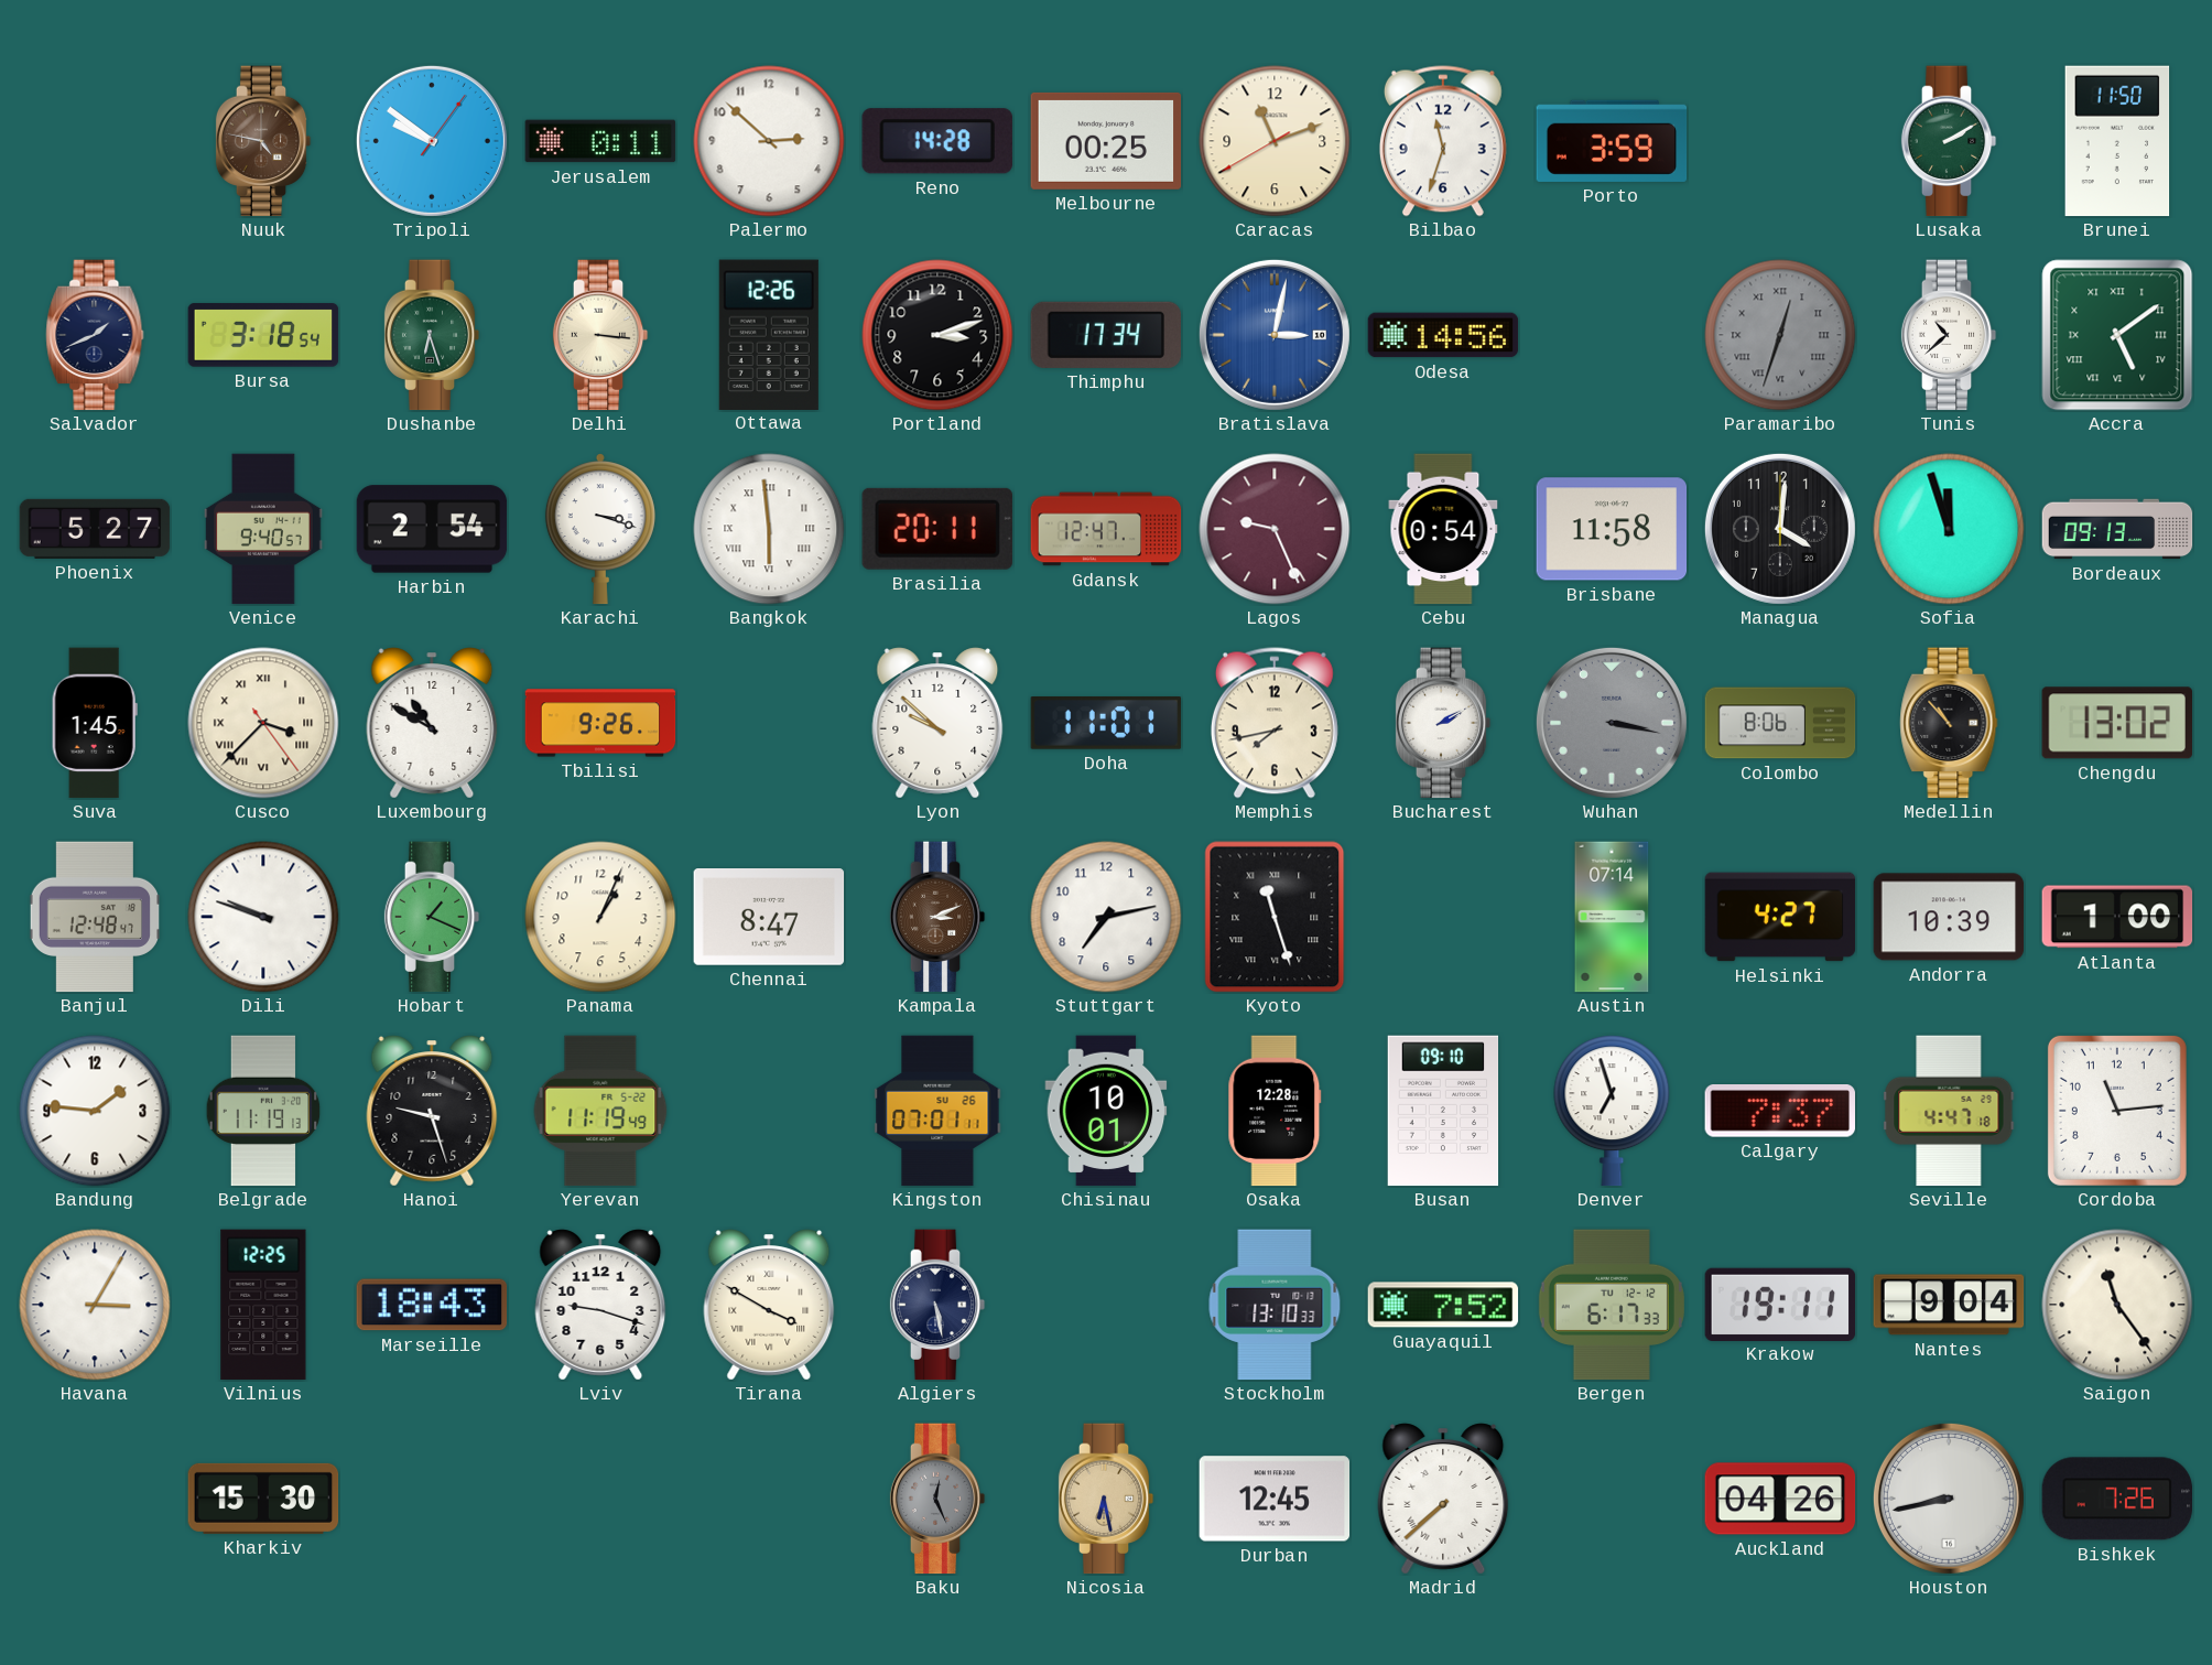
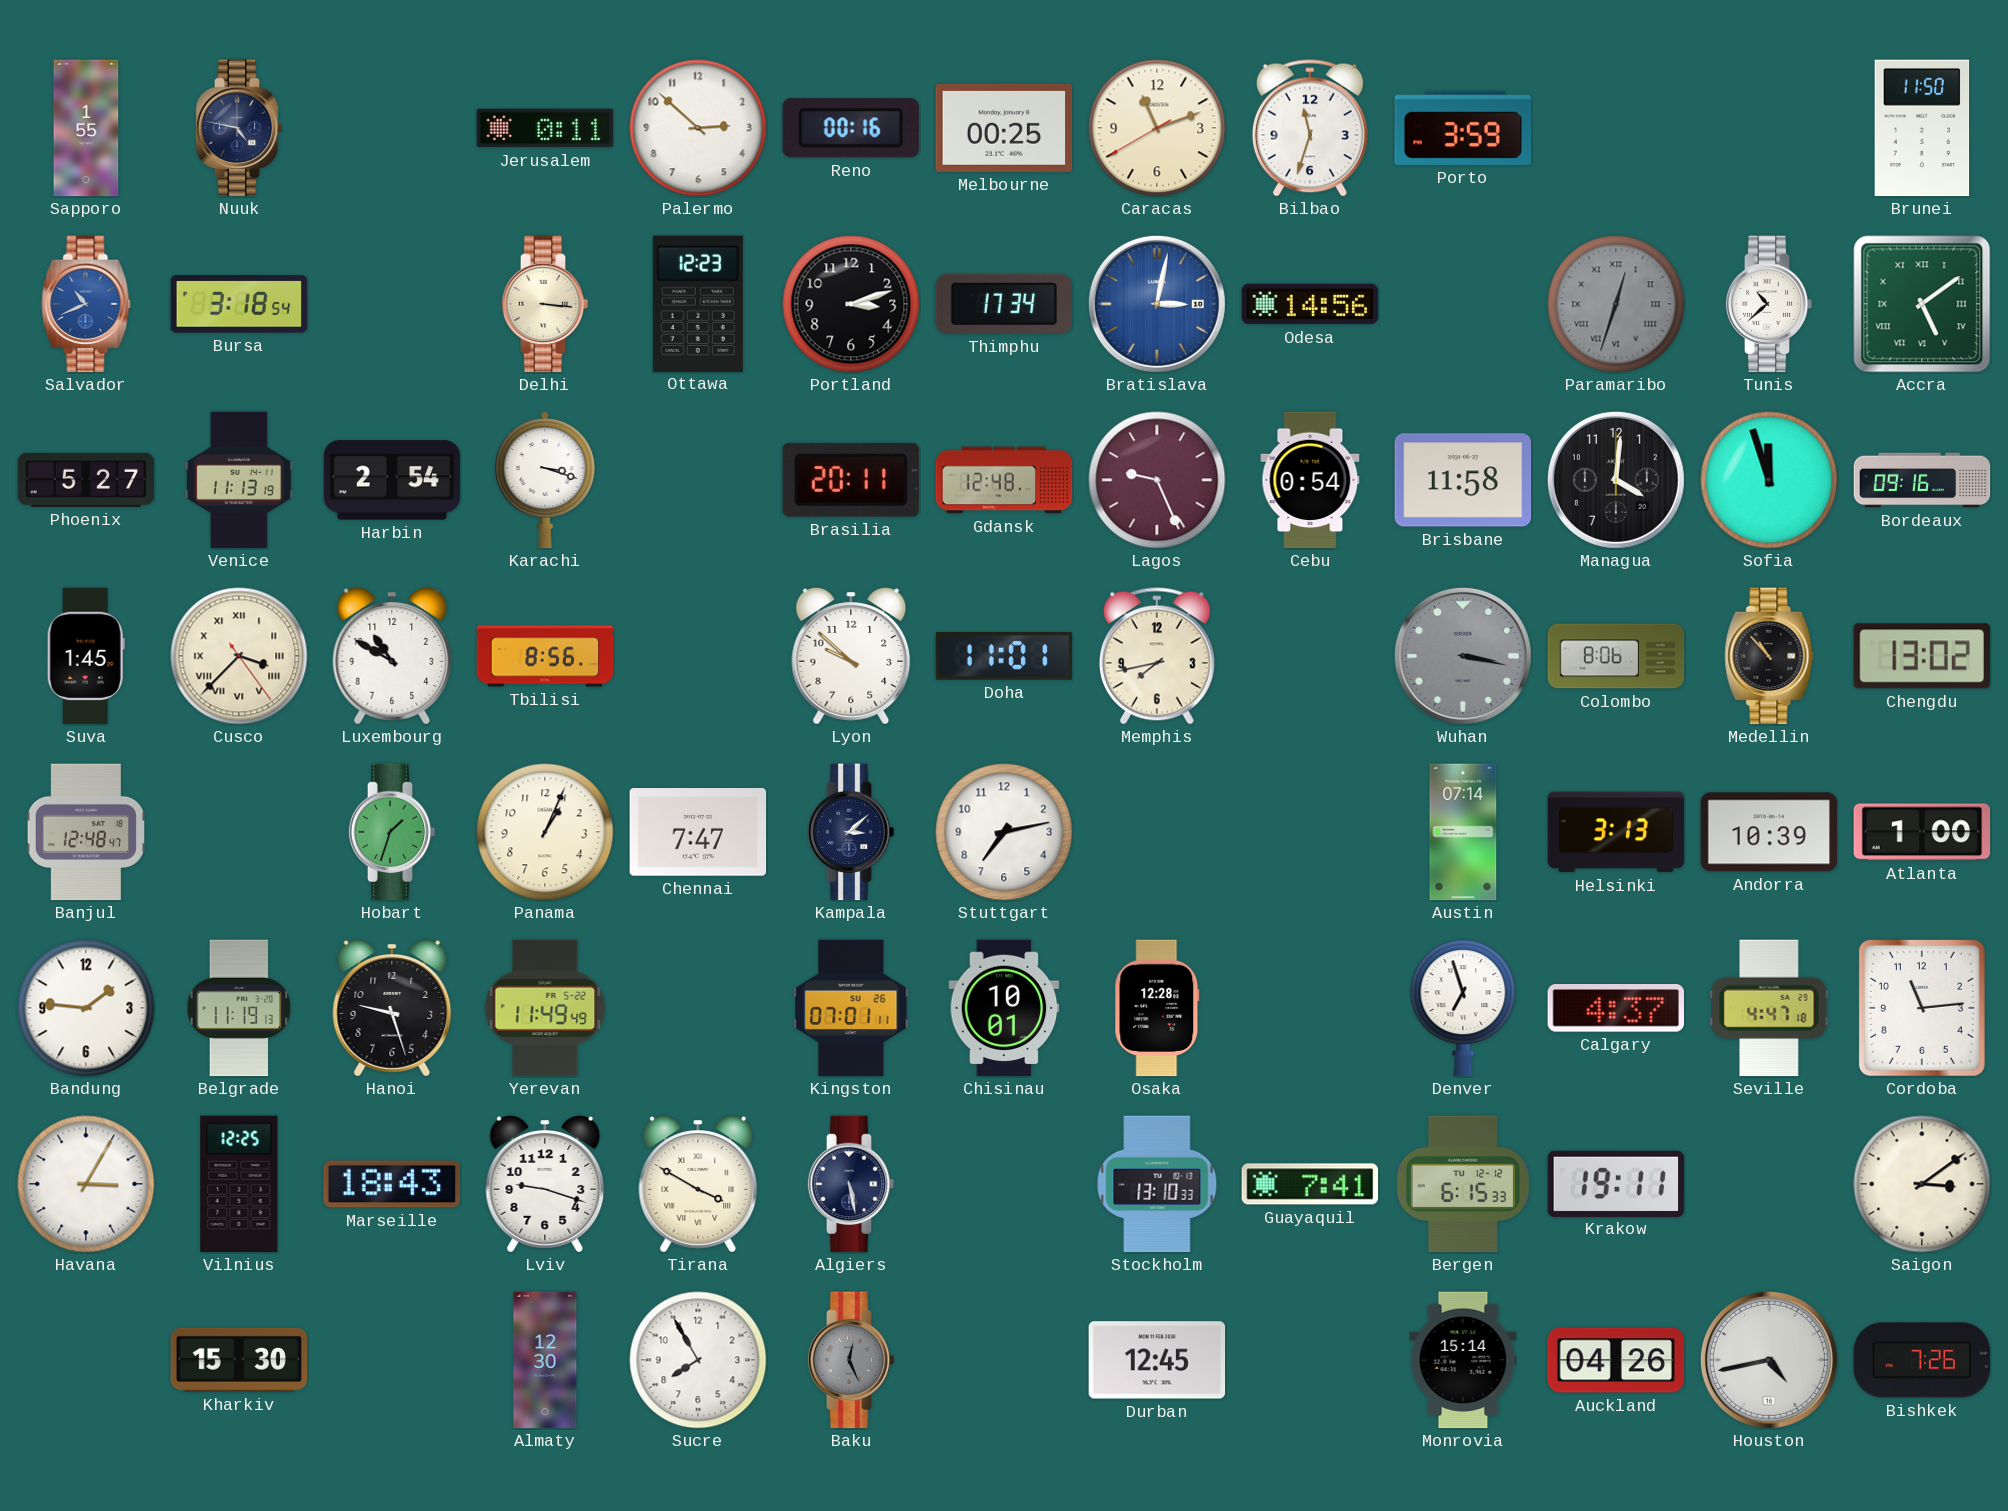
Sapporo: none -> 1:55 (86, 128)
Nuuk dial: brown -> navy (239, 128)
Tripoli: 9:51 -> none (432, 141)
Reno: 14:28 -> 00:16 (851, 128)
Lusaka: 2:10 -> none (1949, 141)
Salvador: 1:41 -> 10:41 (86, 304)
Salvador dial: navy -> blue (86, 304)
Dushanbe: 6:27 -> none (432, 335)
Ottawa: 12:26 -> 12:23 (698, 303)
Venice: 9:40 -> 11:13 (239, 480)
Bangkok: 5:59 -> none (769, 529)
Gdansk: 12:47 -> 12:48 (1004, 480)
Bordeaux: 09:13 -> 09:16 (1922, 480)
Tbilisi: 9:26 -> 8:56 (545, 656)
Bucharest: 2:10 -> none (1443, 723)
Dili: 9:48 -> none (263, 917)
Hobart: 1:19 -> 1:33 (392, 832)
Chennai: 8:47 -> 7:47 (698, 833)
Kampala: 3:11 -> 3:08 (851, 832)
Kampala dial: brown -> navy (851, 832)
Kyoto: 11:27 -> none (1275, 917)
Helsinki: 4:27 -> 3:13 (1616, 832)
Yerevan: 11:19 -> 11:49 (545, 1008)
Busan: 09:10 -> none (1443, 1111)
Calgary: 7:37 -> 4:37 (1615, 1009)
Guayaquil: 7:52 -> 7:41 (1310, 1184)
Bergen: 6:17 -> 6:15 (1463, 1184)
Nantes: 9:04 -> none (1949, 1305)
Saigon: 11:24 -> 3:09 (1922, 1184)
Almaty: none -> 12:30 (545, 1360)
Sucre: none -> 7:55 (698, 1360)
Nicosia: 6:28 -> none (1106, 1499)
Madrid: 7:38 -> none (1443, 1499)
Monrovia: none -> 15:14 (1463, 1360)
Houston: 8:43 -> 4:43 (1769, 1360)
